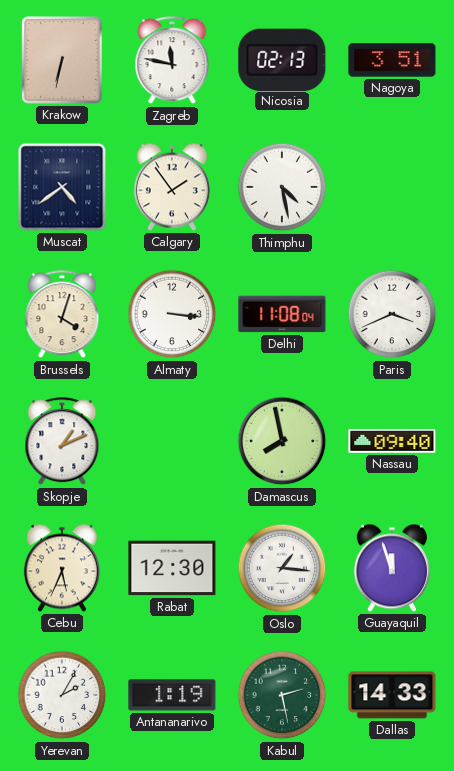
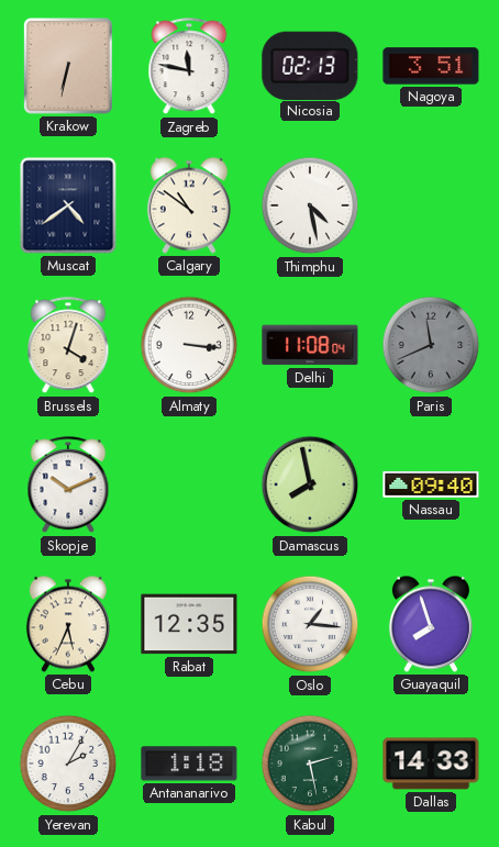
Calgary: 1:54 -> 10:51 (189, 205)
Paris: 3:41 -> 11:41 (431, 345)
Paris dial: white -> grey (431, 345)
Skopje: 1:11 -> 10:11 (68, 486)
Rabat: 12:30 -> 12:35 (189, 624)
Guayaquil: 11:57 -> 7:57 (431, 624)
Antananarivo: 1:19 -> 1:18 (189, 764)
